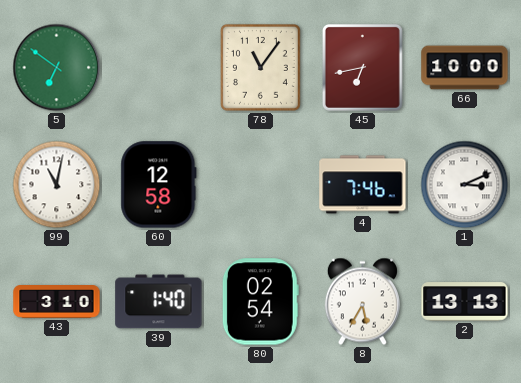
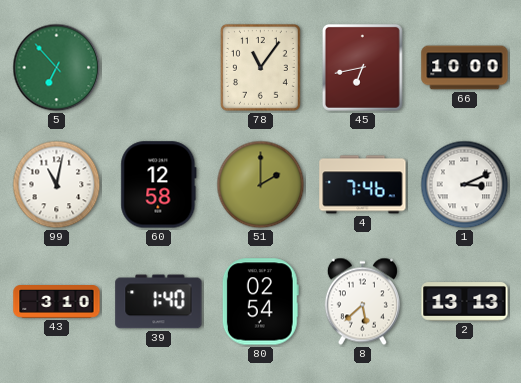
5: 6:51 -> 6:53 (57, 68)
51: none -> 2:00 (261, 185)
8: 5:35 -> 5:38 (362, 302)
